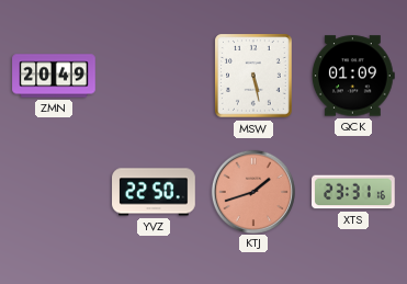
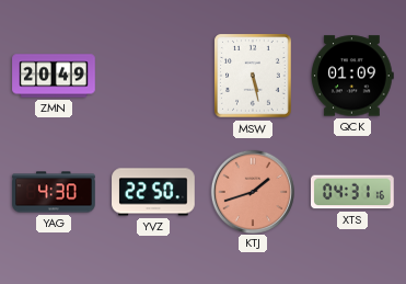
YAG: none -> 4:30 (54, 192)
XTS: 23:31 -> 04:31 (352, 192)
